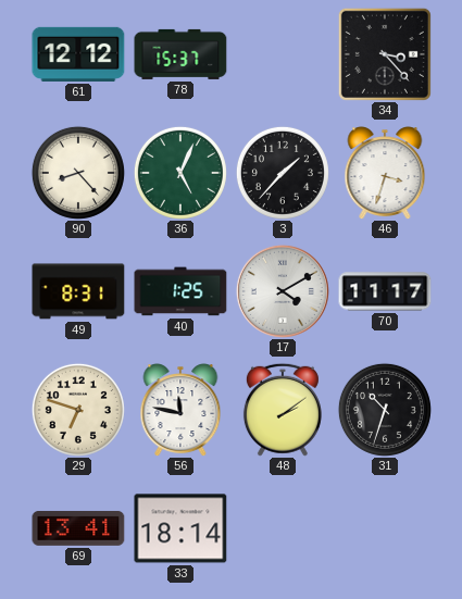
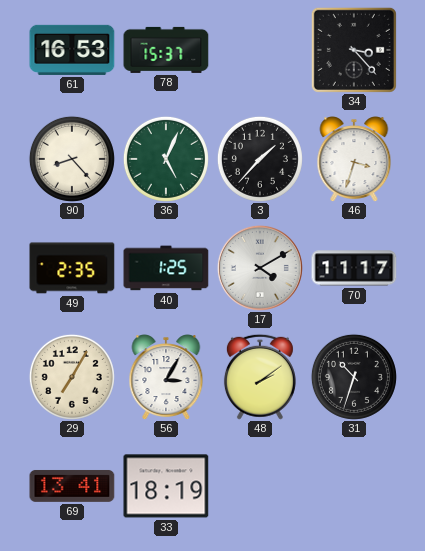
61: 12:12 -> 16:53 (72, 50)
49: 8:31 -> 2:35 (72, 268)
29: 6:48 -> 7:05 (72, 377)
56: 11:47 -> 3:05 (166, 377)
33: 18:14 -> 18:19 (166, 486)
